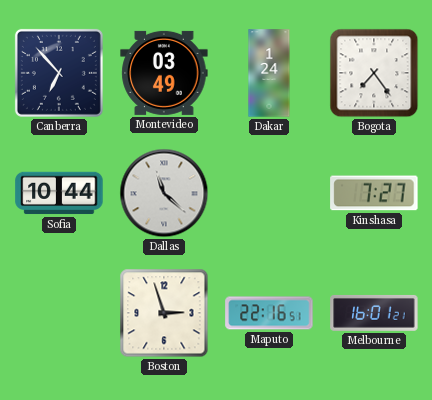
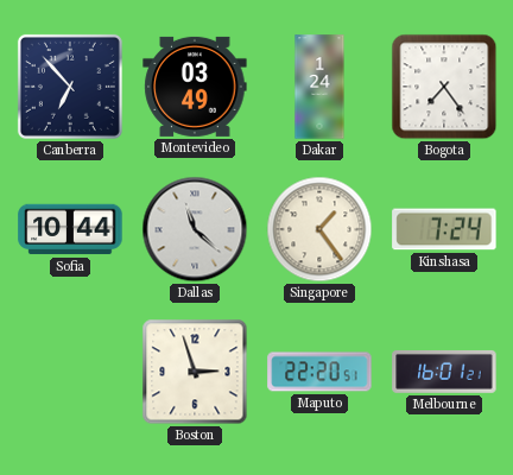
Singapore: none -> 1:24 (319, 229)
Kinshasa: 7:27 -> 7:24 (444, 229)
Maputo: 22:16 -> 22:20 (319, 372)
